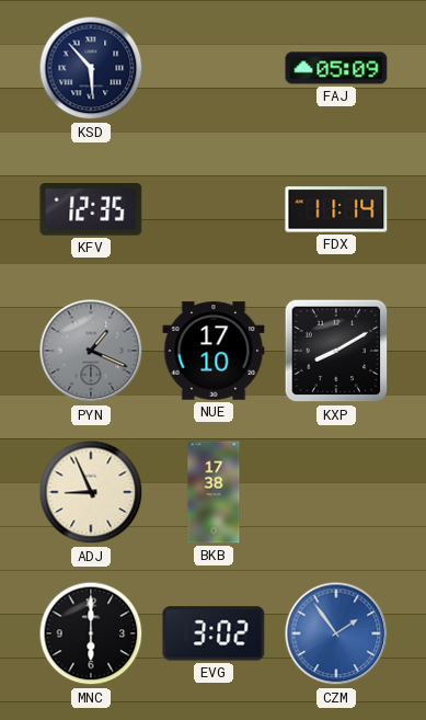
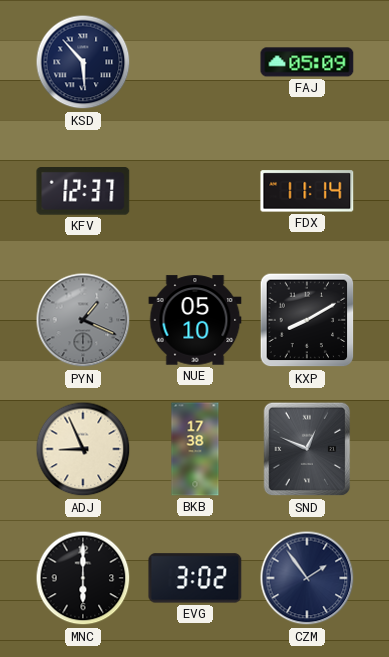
KFV: 12:35 -> 12:37 (83, 192)
NUE: 17:10 -> 05:10 (195, 320)
SND: none -> 12:49 (307, 449)
CZM dial: blue -> navy (307, 578)
